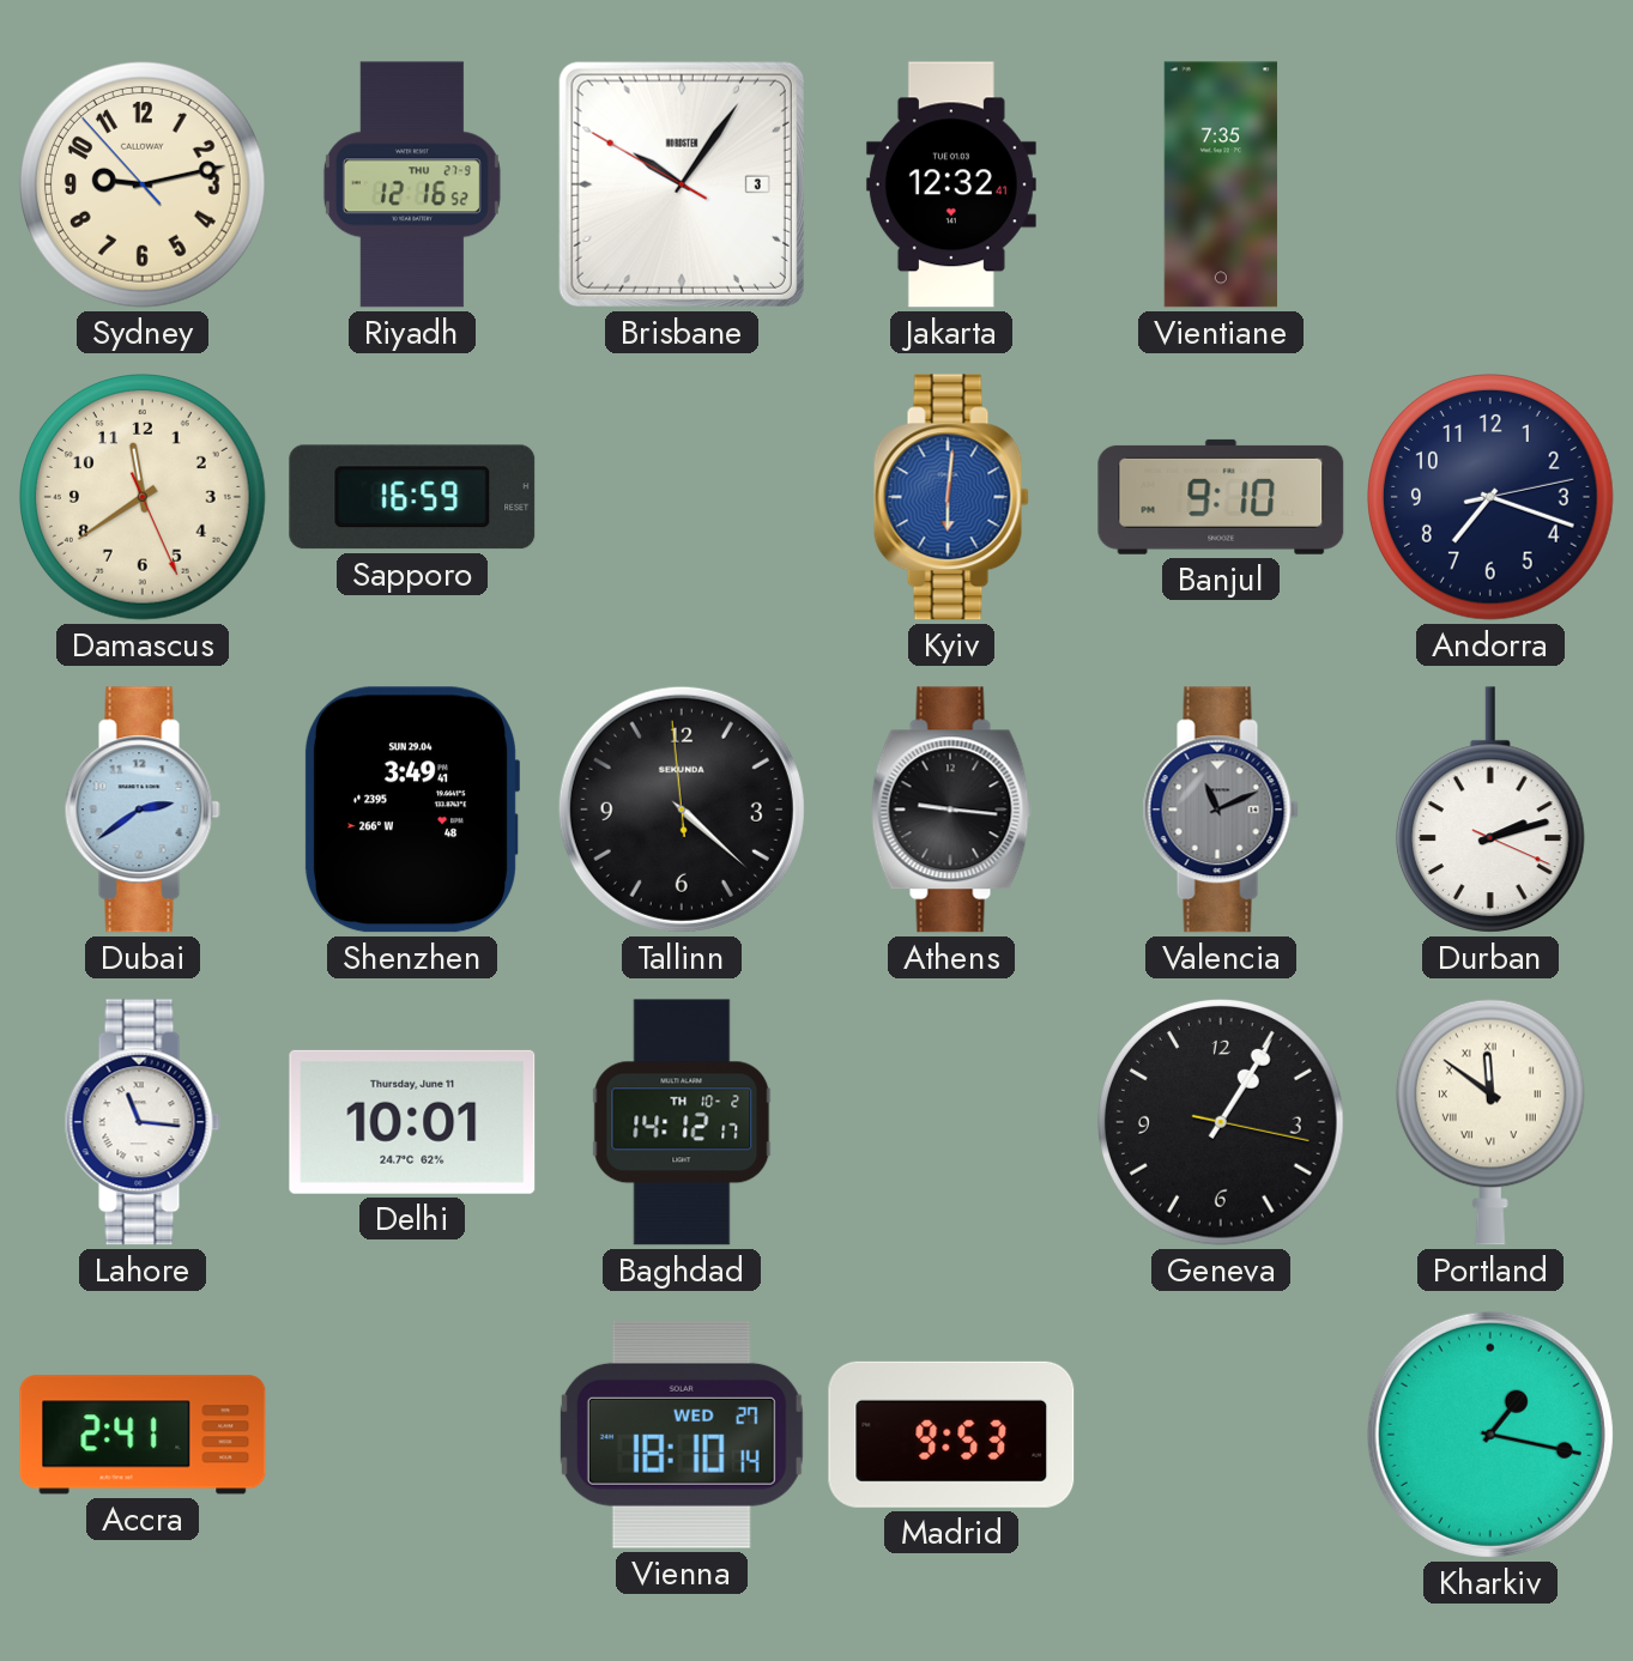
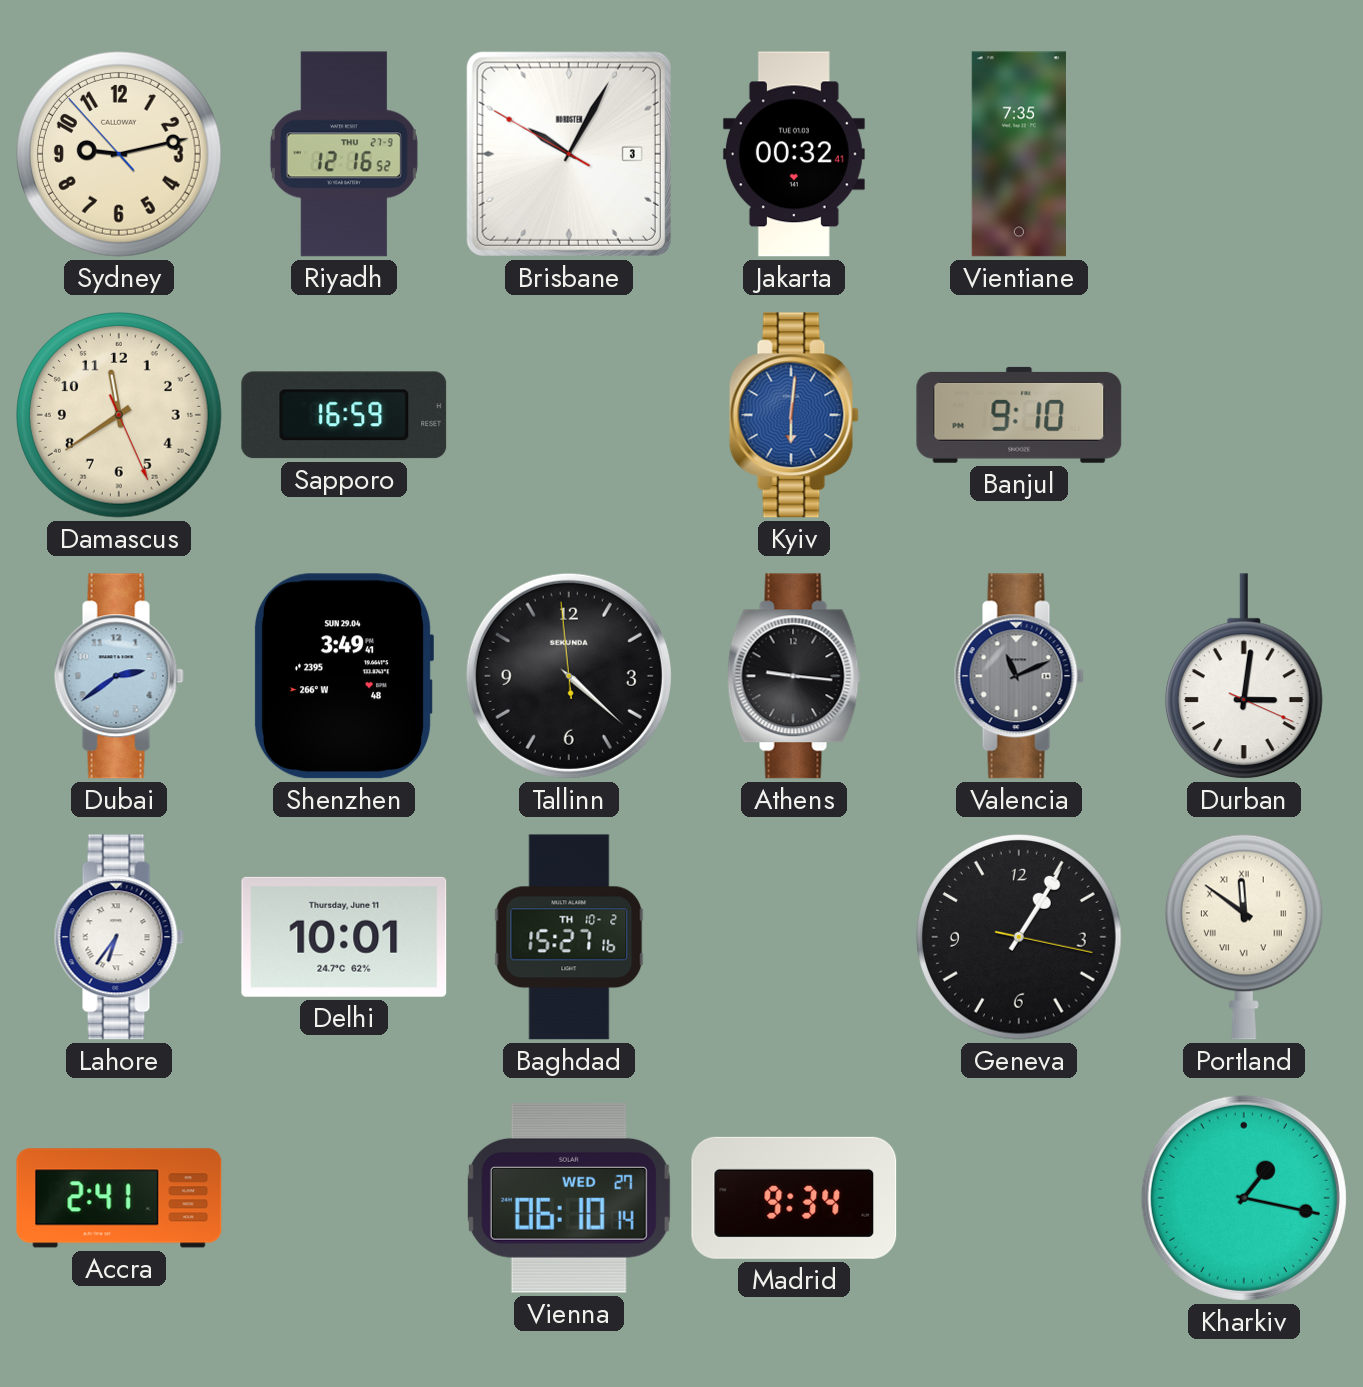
Brisbane: 10:05 -> 10:04 (569, 154)
Jakarta: 12:32 -> 00:32 (794, 154)
Andorra: 7:18 -> none (1492, 498)
Durban: 2:12 -> 3:01 (1244, 676)
Lahore: 11:16 -> 6:36 (119, 937)
Baghdad: 14:12 -> 15:27 (569, 937)
Vienna: 18:10 -> 06:10 (569, 1198)
Madrid: 9:53 -> 9:34 (794, 1198)
